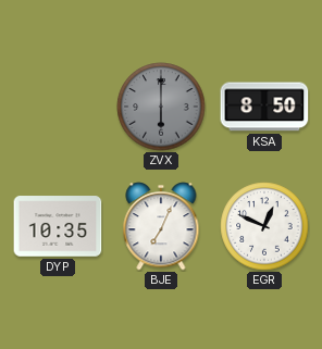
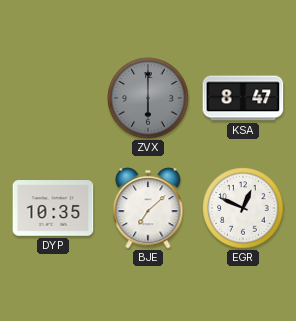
KSA: 8:50 -> 8:47 (243, 98)
BJE: 7:04 -> 7:08 (148, 208)
